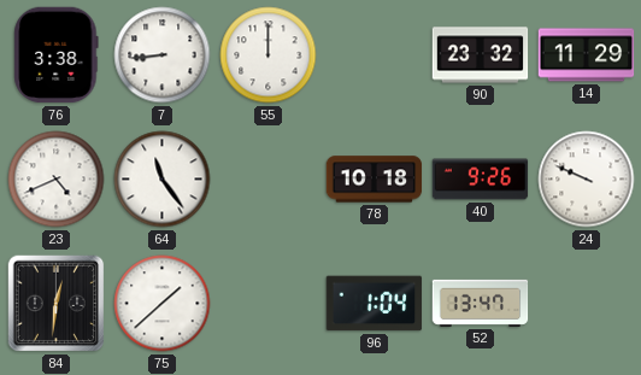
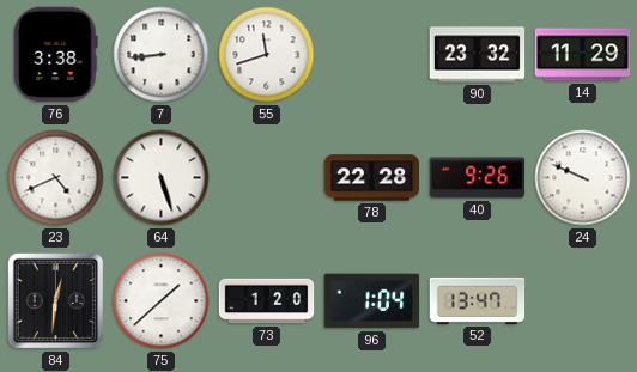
55: 12:00 -> 11:42 (267, 55)
64: 11:24 -> 5:27 (162, 178)
78: 10:18 -> 22:28 (372, 178)
73: none -> 1:20 (267, 301)
